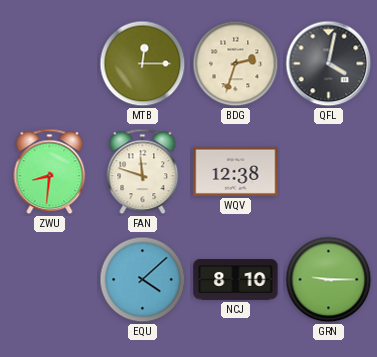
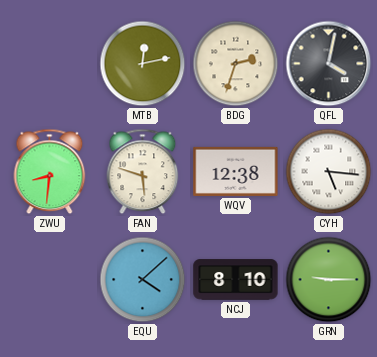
MTB: 12:15 -> 12:13 (143, 64)
FAN: 11:48 -> 5:48 (143, 172)
CYH: none -> 5:16 (329, 172)
